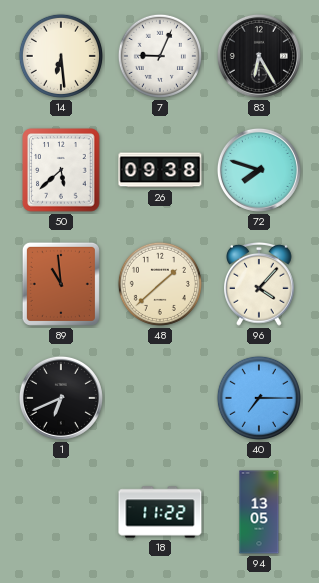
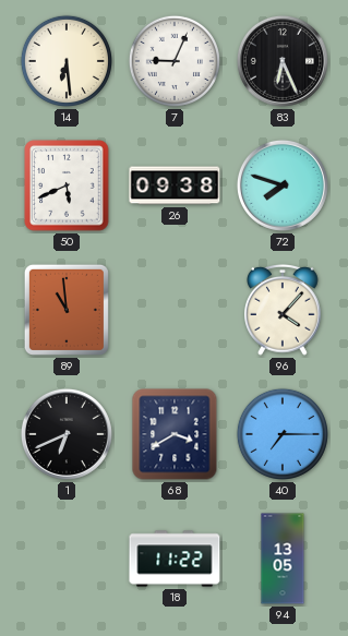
83: 6:25 -> 6:26 (283, 61)
50: 5:38 -> 5:41 (67, 185)
48: 1:38 -> none (160, 284)
68: none -> 3:40 (175, 434)
